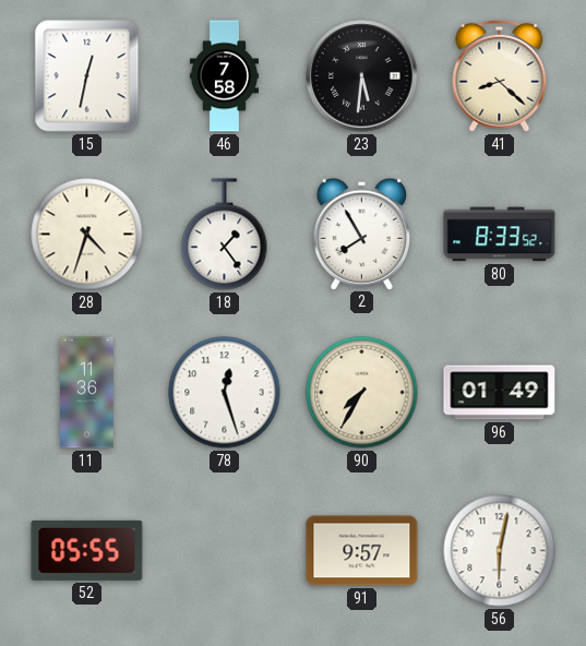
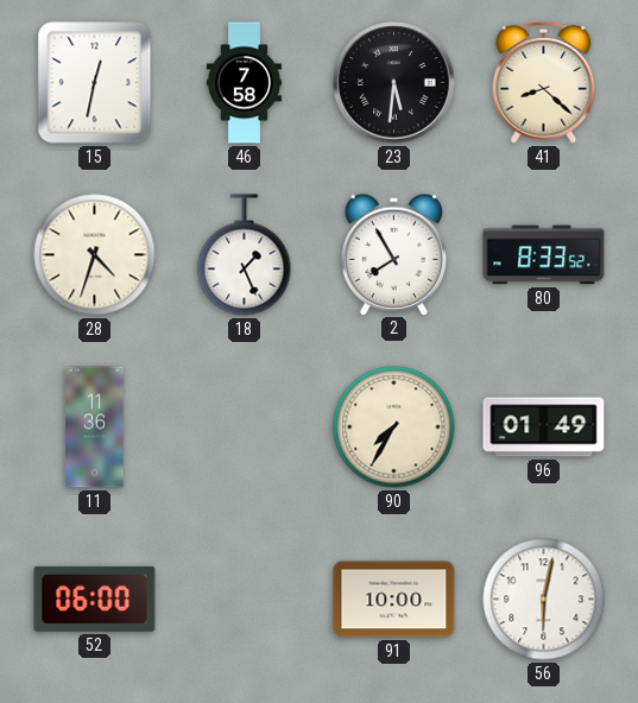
18: 1:24 -> 1:26 (245, 255)
78: 12:27 -> none (225, 393)
52: 05:55 -> 06:00 (95, 598)
91: 9:57 -> 10:00 (394, 600)
